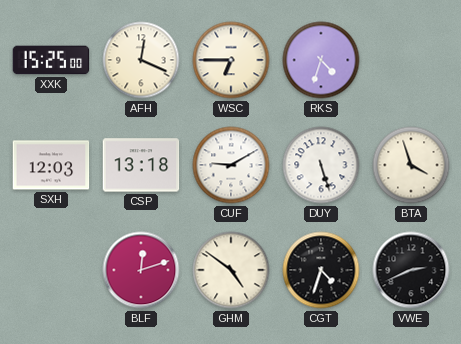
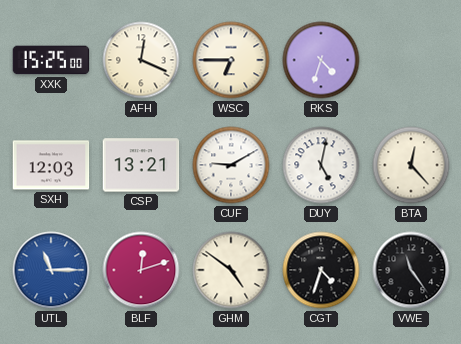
CSP: 13:18 -> 13:21 (141, 165)
DUY: 5:27 -> 5:02 (321, 165)
BTA: 3:57 -> 12:23 (411, 165)
UTL: none -> 11:15 (51, 270)
VWE: 2:41 -> 11:24 (411, 270)
